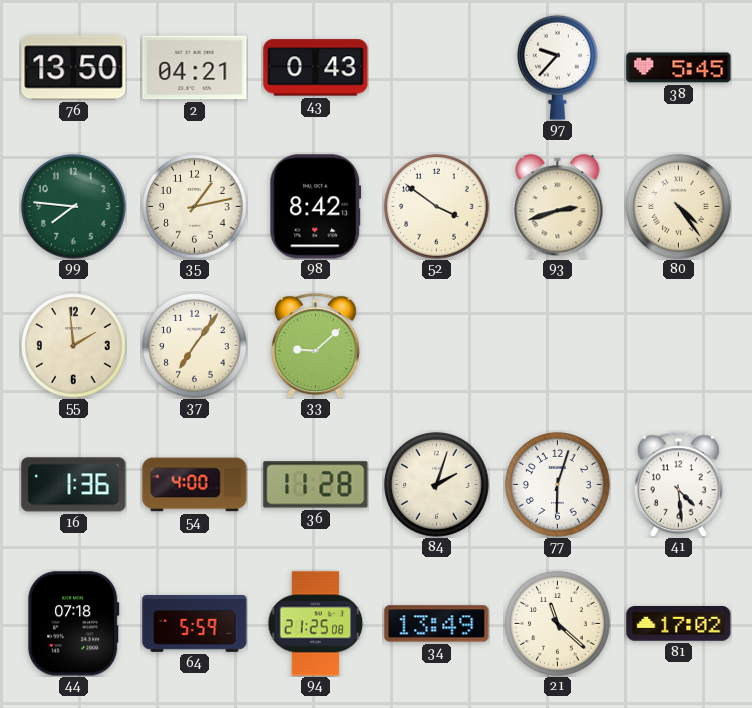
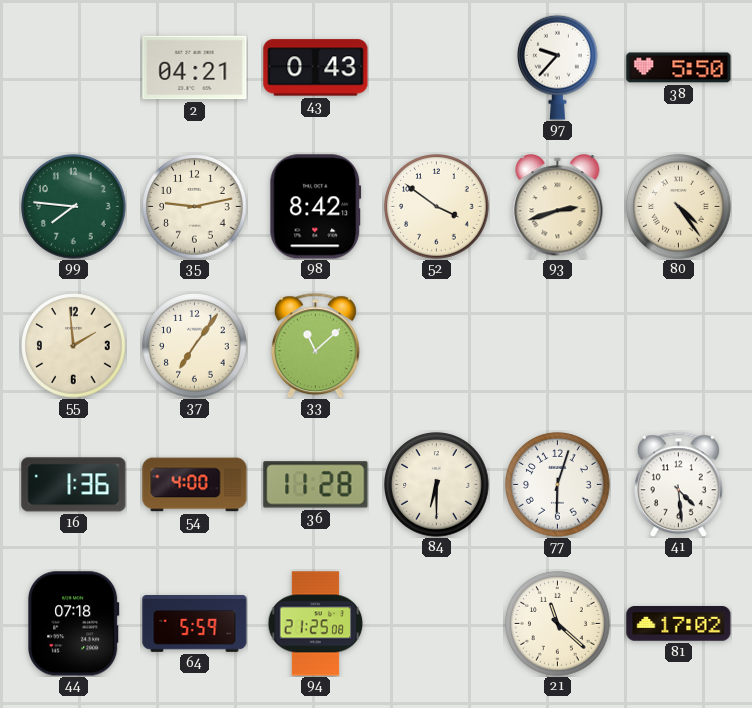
76: 13:50 -> none (74, 68)
38: 5:45 -> 5:50 (679, 68)
35: 1:13 -> 9:13 (195, 207)
33: 9:08 -> 11:08 (315, 345)
84: 2:03 -> 6:30 (437, 485)
34: 13:49 -> none (437, 624)
